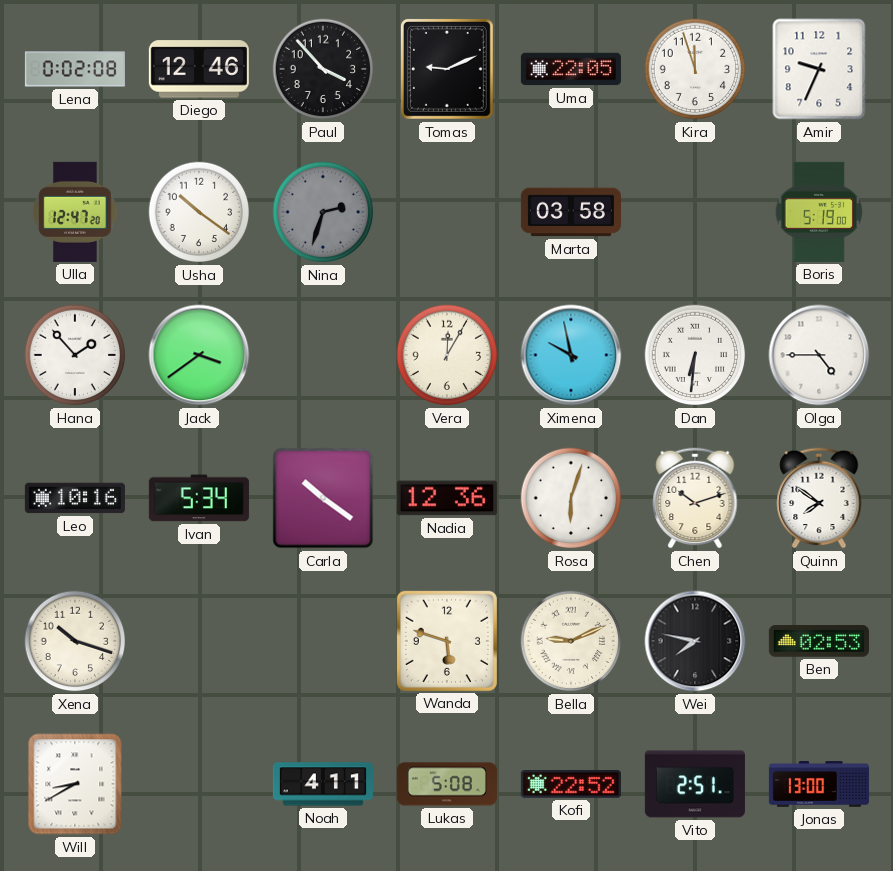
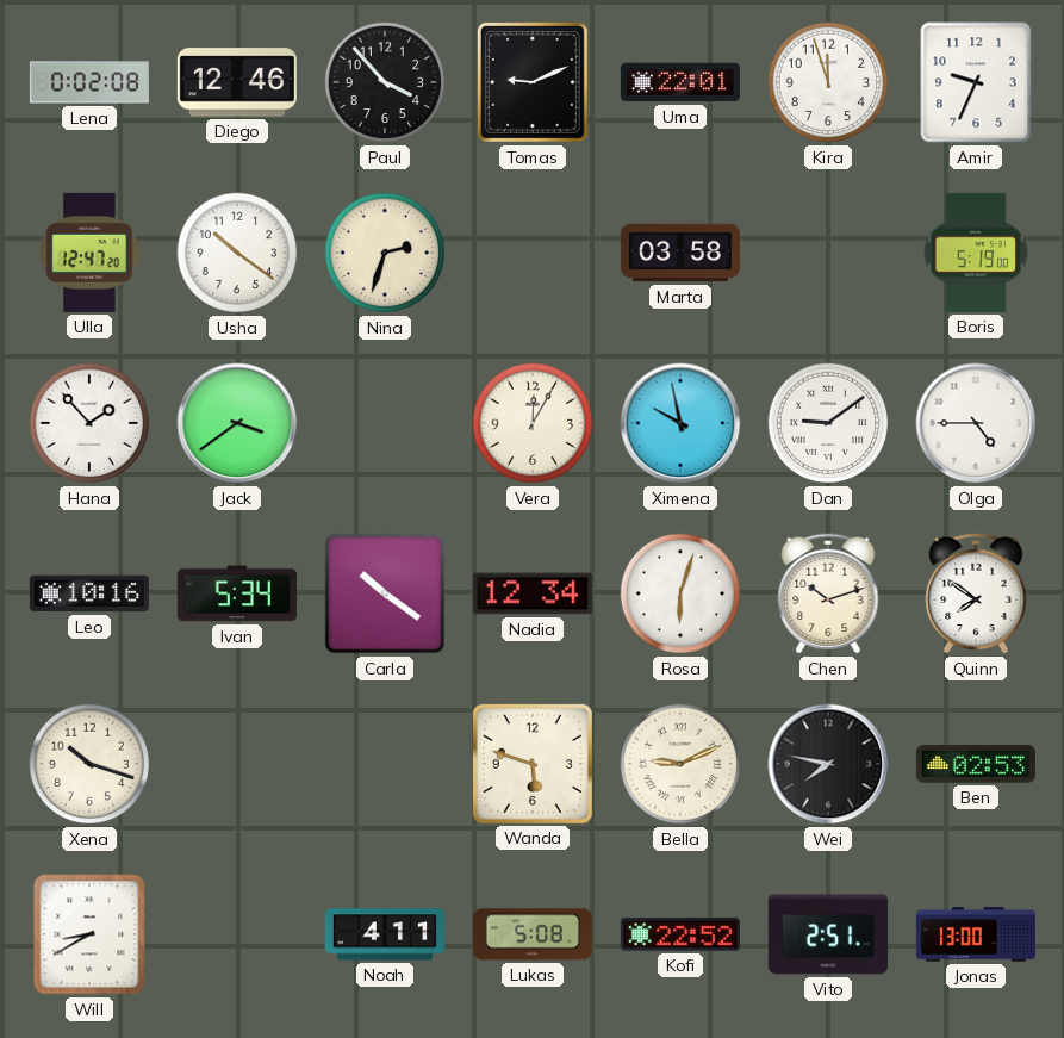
Uma: 22:05 -> 22:01 (680, 82)
Nina dial: grey -> cream (385, 253)
Dan: 6:31 -> 9:09 (828, 423)
Nadia: 12:36 -> 12:34 (533, 593)
